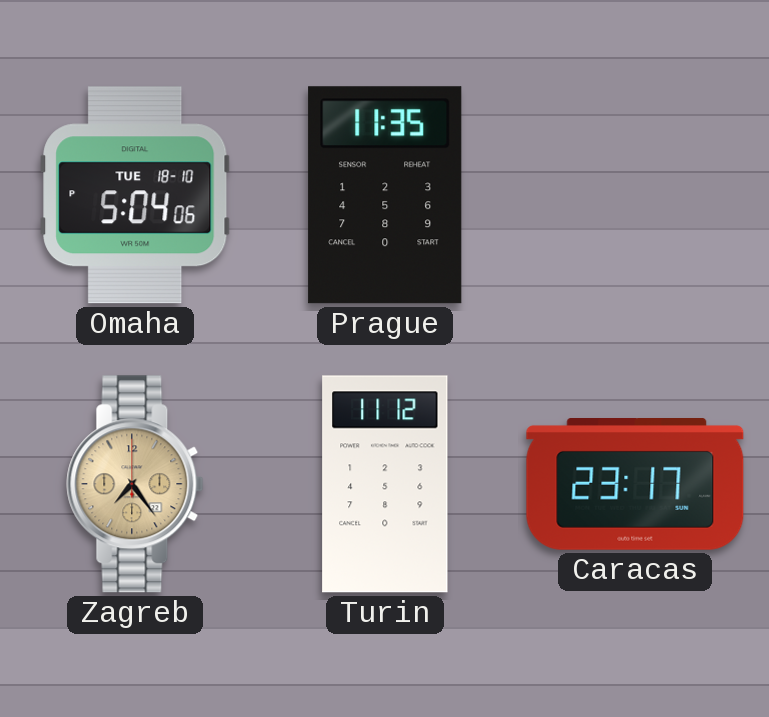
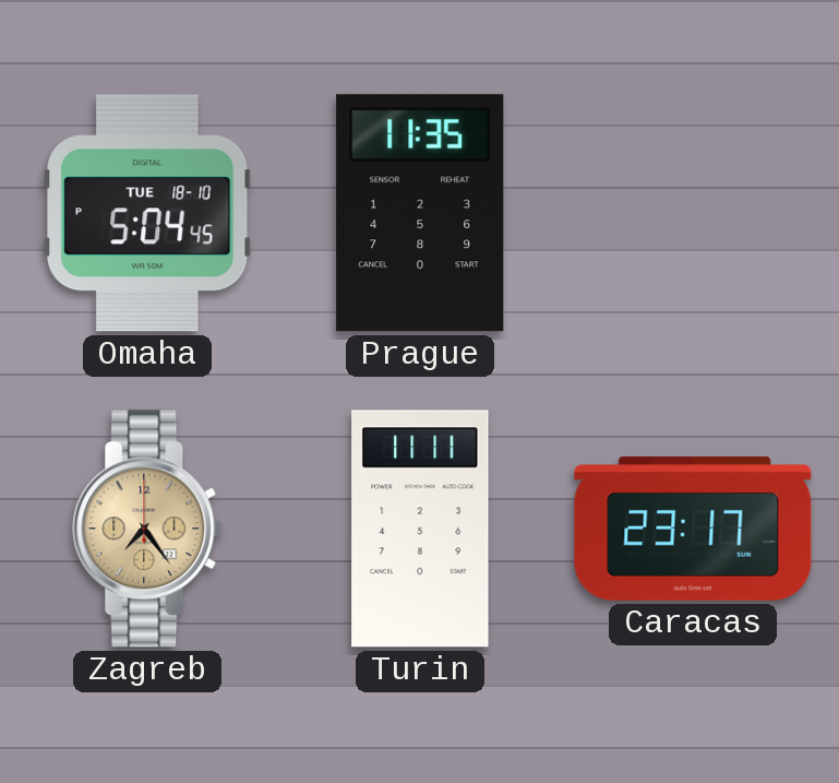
Omaha: 5:04:06 PM -> 5:04:45 PM (147, 213)
Turin: 11:12 -> 11:11 (420, 529)
